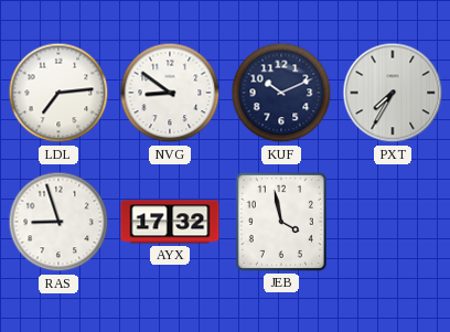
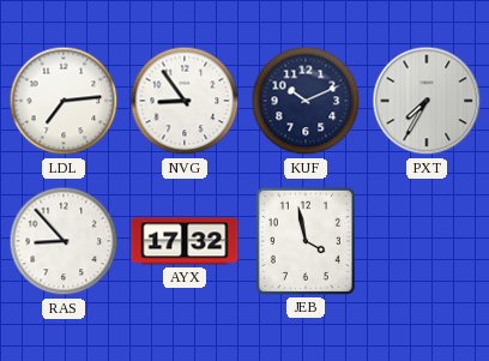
NVG: 8:51 -> 8:54 (185, 101)
RAS: 8:57 -> 8:53 (64, 241)
